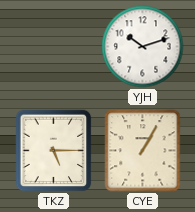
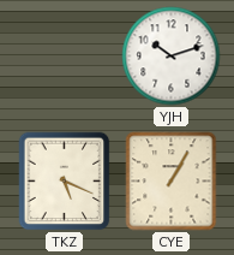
TKZ: 5:15 -> 5:19 (65, 182)
